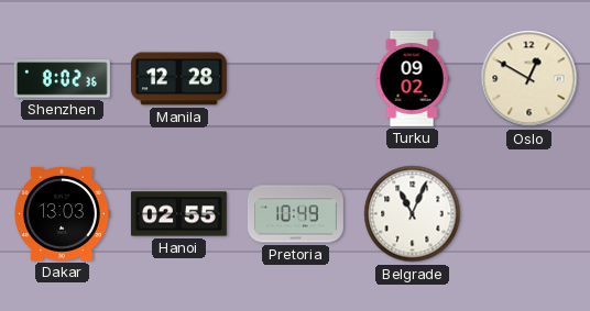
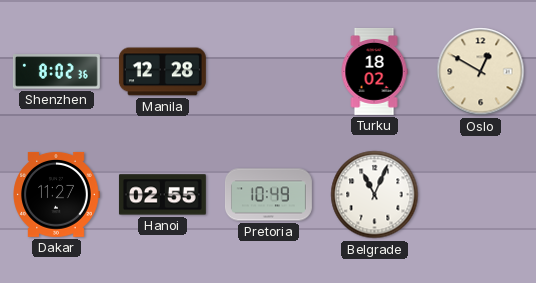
Turku: 09:02 -> 18:02 (374, 71)
Dakar: 13:03 -> 11:27 (56, 194)
